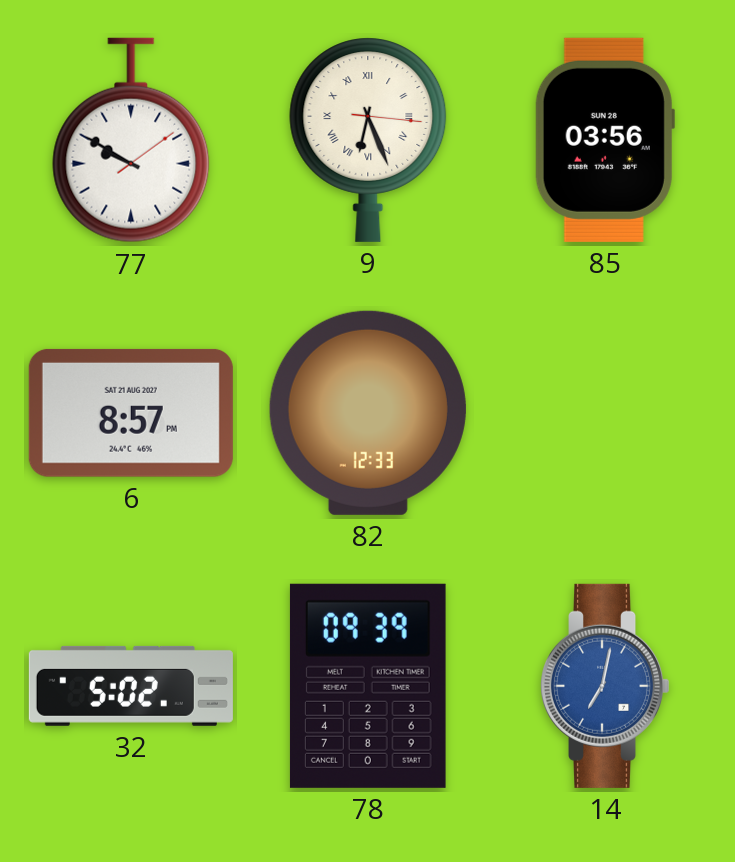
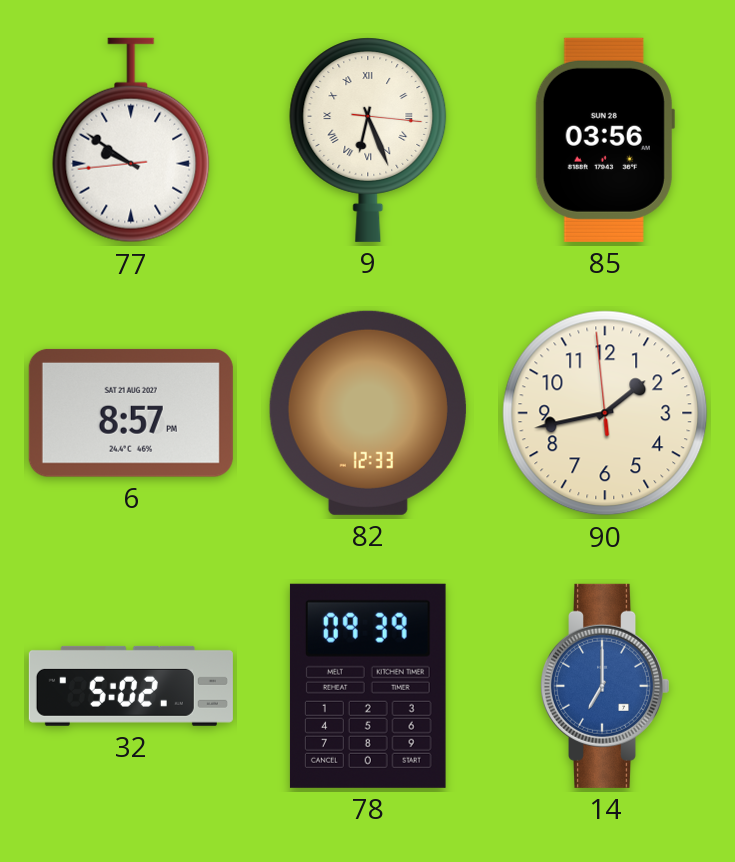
77: 9:50:09 -> 9:50:44 (131, 140)
90: none -> 1:42 (605, 413)
14: 7:02 -> 7:00 (606, 686)
